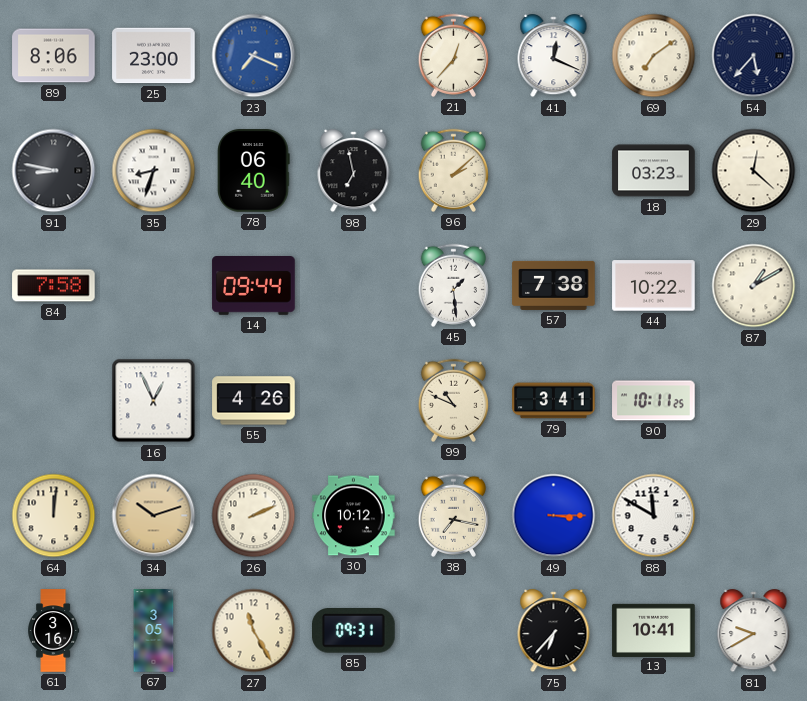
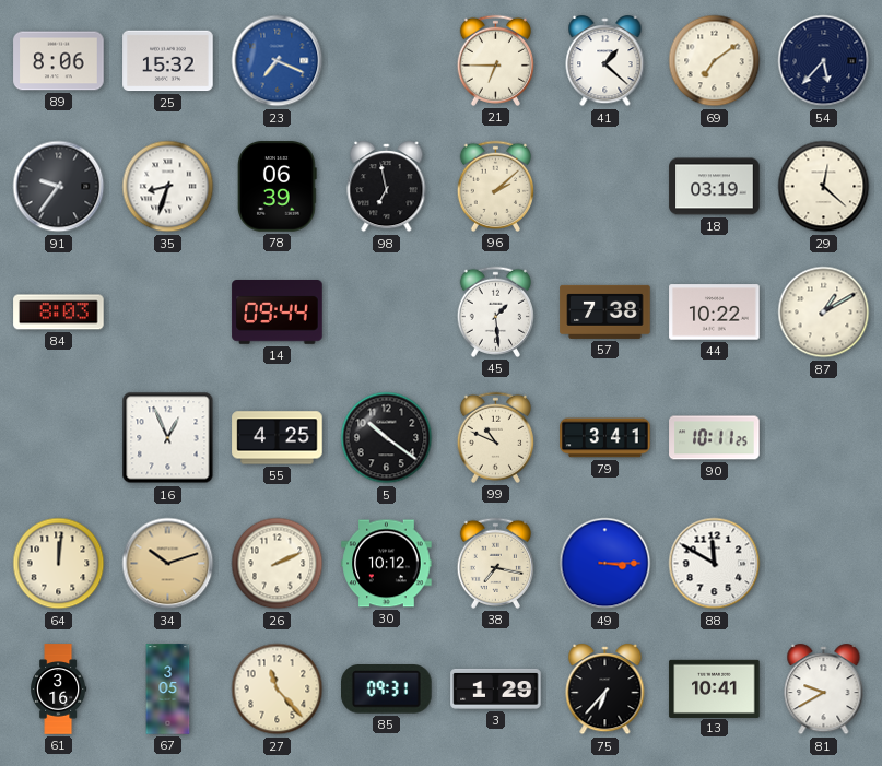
25: 23:00 -> 15:32 (168, 61)
21: 12:37 -> 6:45 (495, 60)
41: 12:19 -> 1:22 (605, 61)
91: 8:47 -> 9:36 (59, 187)
78: 06:40 -> 06:39 (278, 187)
18: 03:23 -> 03:19 (715, 187)
84: 7:58 -> 8:03 (59, 313)
55: 4:26 -> 4:25 (278, 438)
5: none -> 10:21 (387, 438)
27: 11:25 -> 11:23 (278, 690)
3: none -> 1:29 (496, 688)
